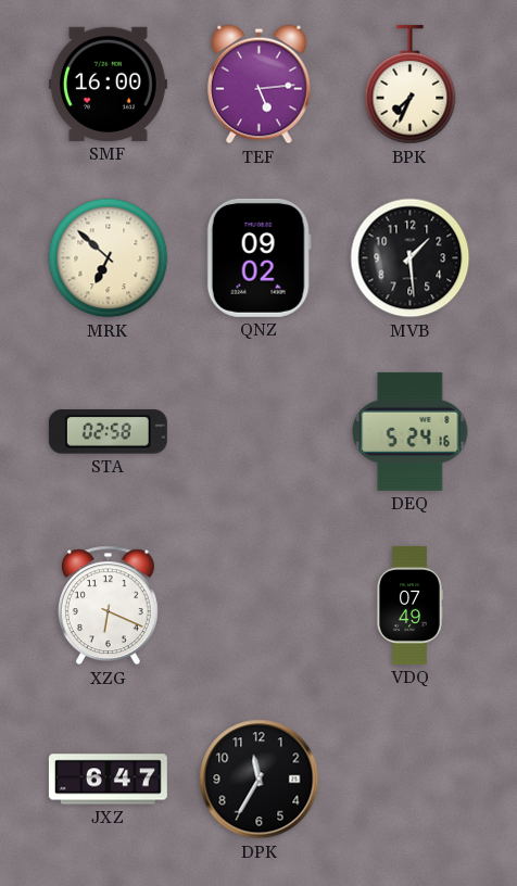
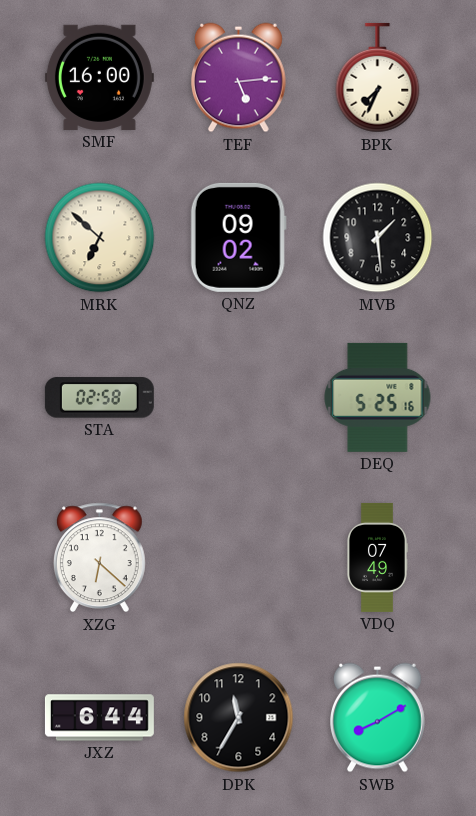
DEQ: 5:24 -> 5:25 (378, 397)
XZG: 6:19 -> 6:22 (99, 558)
JXZ: 6:47 -> 6:44 (99, 718)
SWB: none -> 8:10 (378, 718)
